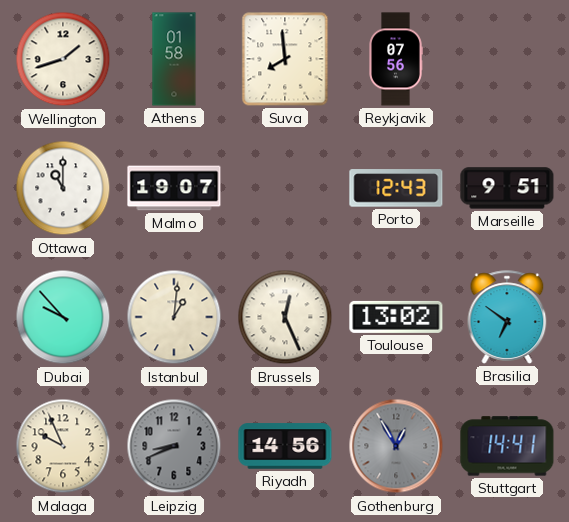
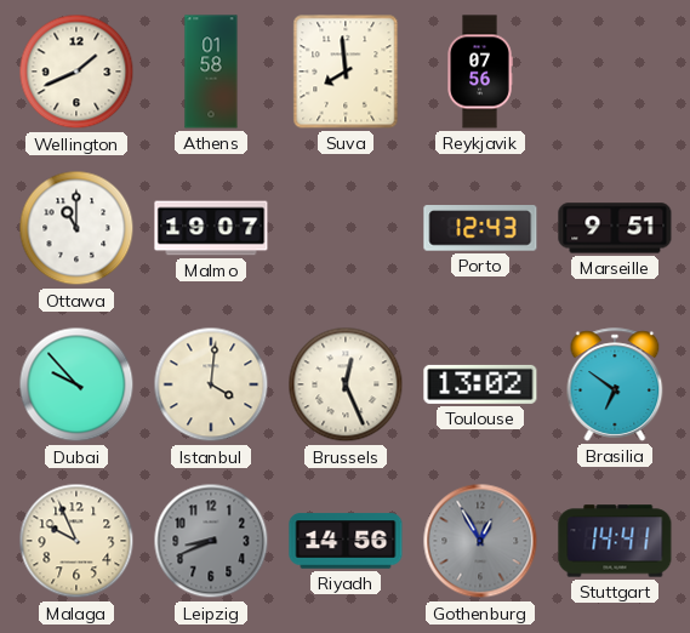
Wellington: 1:42 -> 1:41 (76, 72)
Istanbul: 1:01 -> 4:01 (211, 384)
